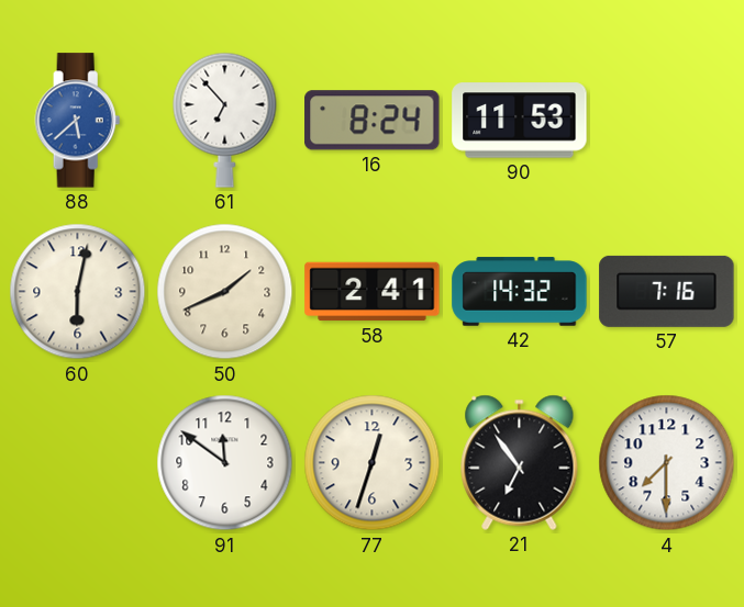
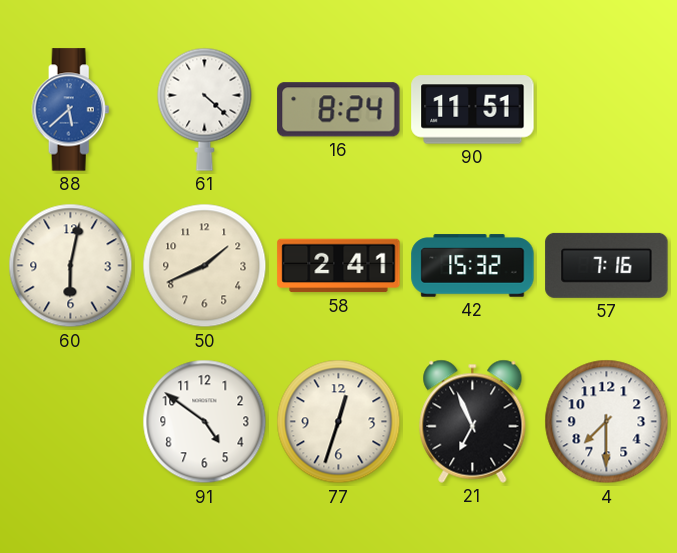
61: 6:53 -> 4:22 (205, 109)
90: 11:53 -> 11:51 (473, 110)
42: 14:32 -> 15:32 (473, 266)
91: 11:51 -> 4:51 (205, 422)
21: 6:54 -> 6:56 (473, 421)
